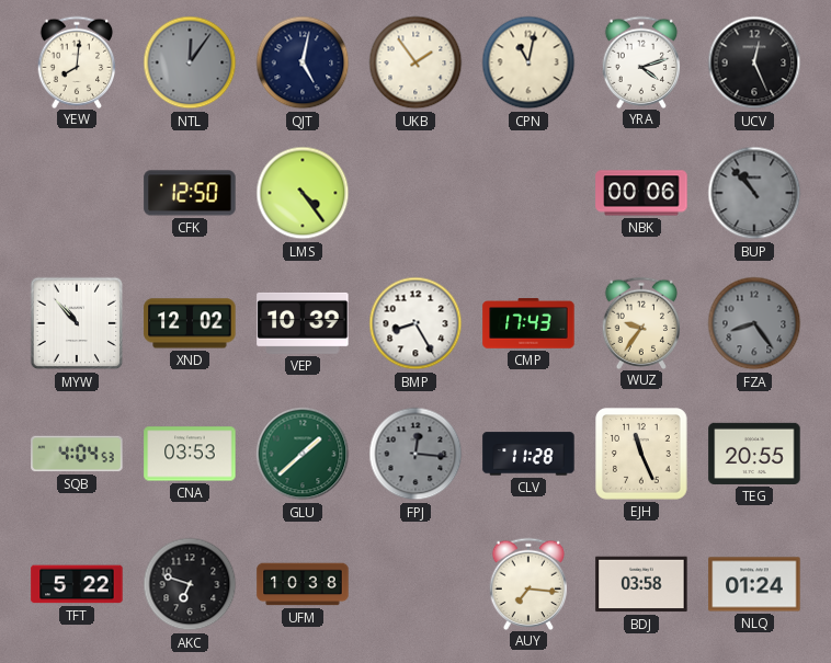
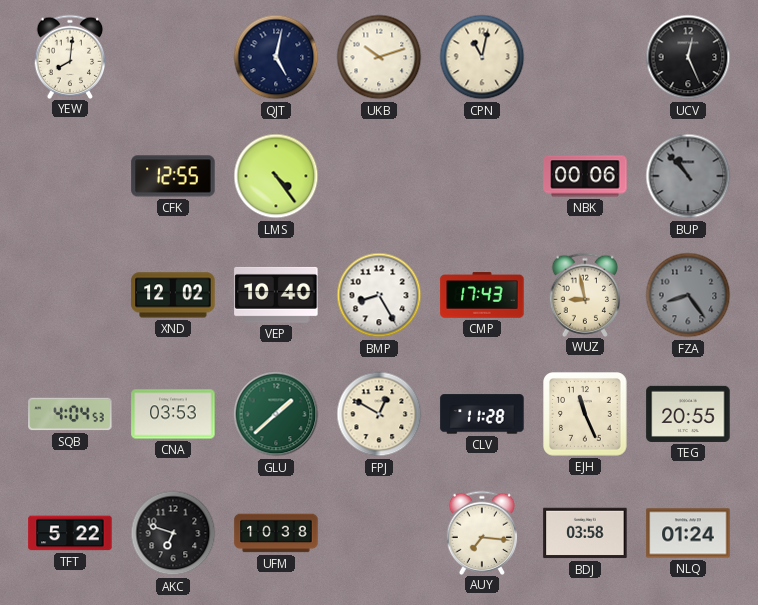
NTL: 12:06 -> none (190, 62)
UKB: 1:54 -> 10:12 (379, 57)
YRA: 4:12 -> none (641, 61)
CFK: 12:50 -> 12:55 (173, 176)
MYW: 10:53 -> none (77, 323)
VEP: 10:39 -> 10:40 (276, 295)
WUZ: 9:36 -> 8:58 (585, 294)
FPJ: 12:16 -> 12:50 (379, 414)
FPJ dial: grey -> cream (379, 414)
